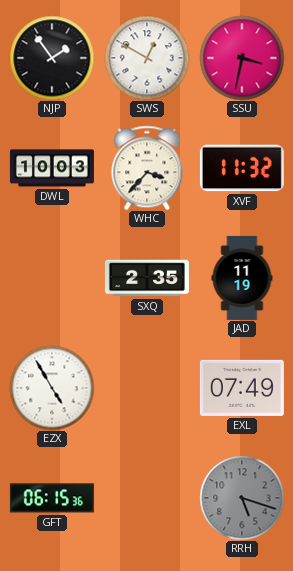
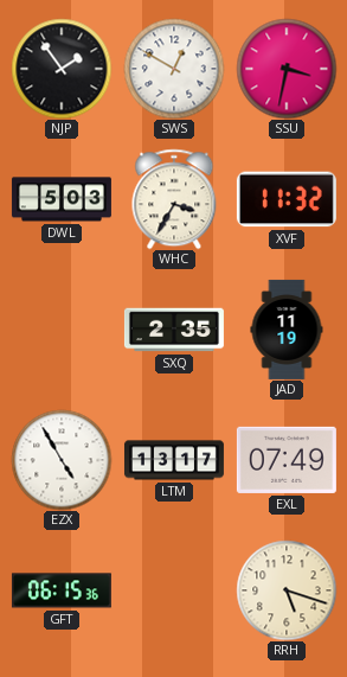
DWL: 10:03 -> 5:03 (62, 199)
WHC: 3:37 -> 3:35 (174, 199)
LTM: none -> 13:17 (174, 460)
RRH dial: grey -> cream (287, 590)
